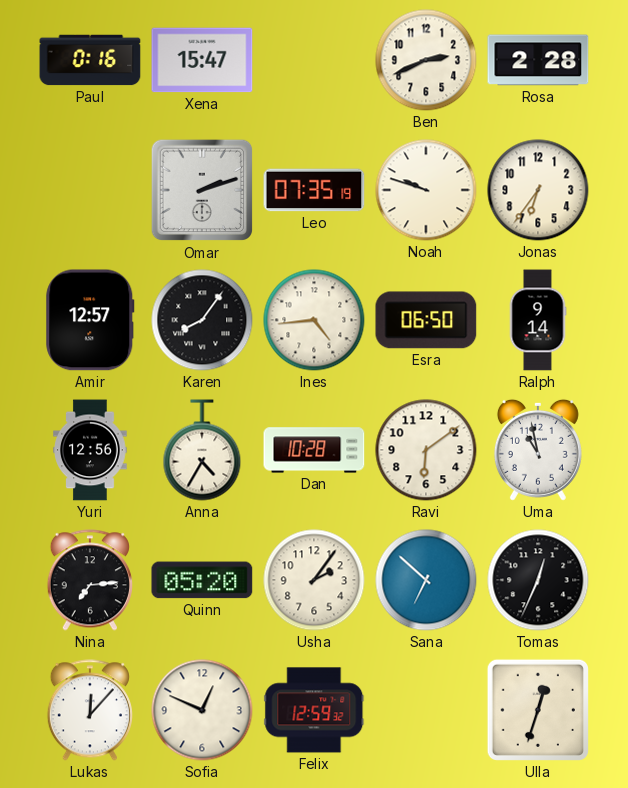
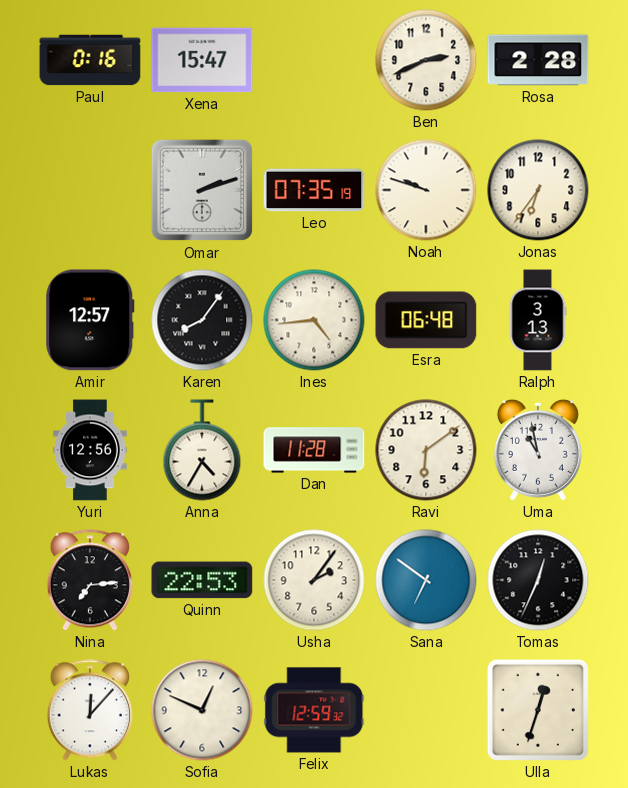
Esra: 06:50 -> 06:48 (426, 320)
Ralph: 9:14 -> 3:13 (538, 320)
Dan: 10:28 -> 11:28 (314, 450)
Quinn: 05:20 -> 22:53 (202, 580)
Sana: 6:52 -> 6:51 (426, 580)
